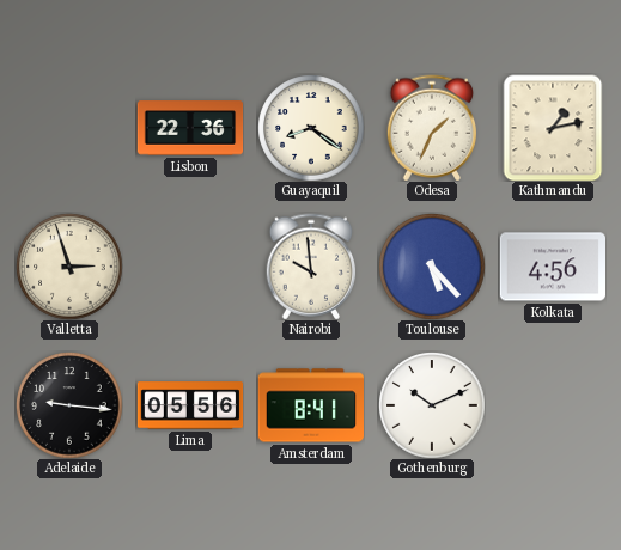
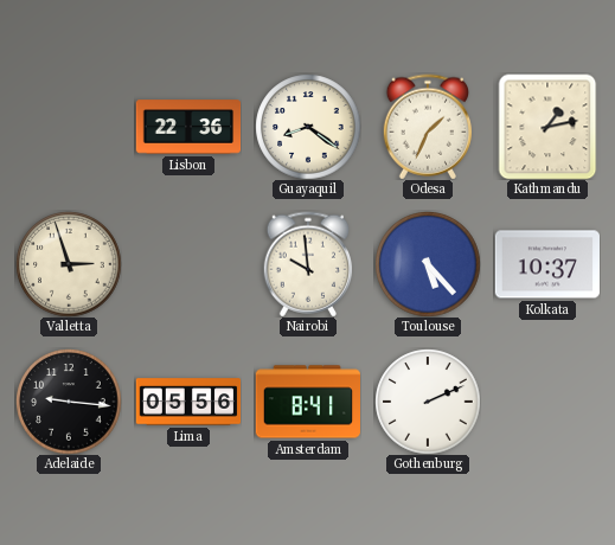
Kolkata: 4:56 -> 10:37 (546, 264)
Gothenburg: 10:11 -> 2:11 (428, 402)
